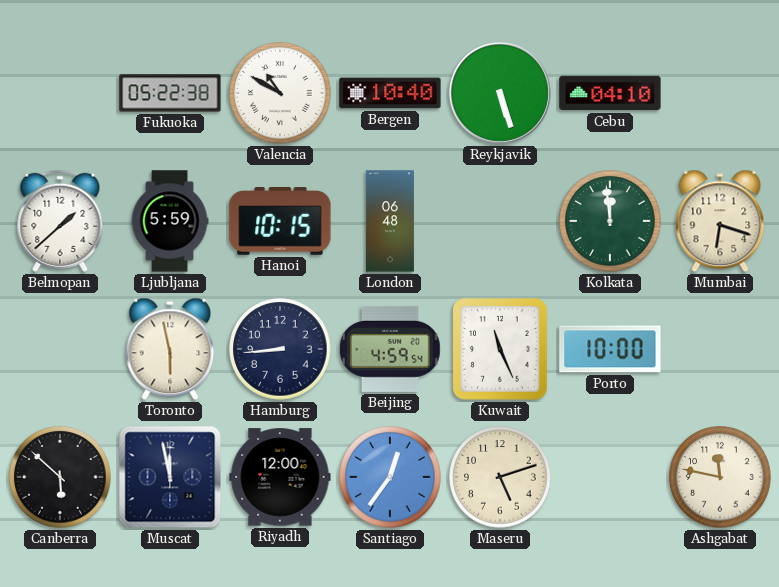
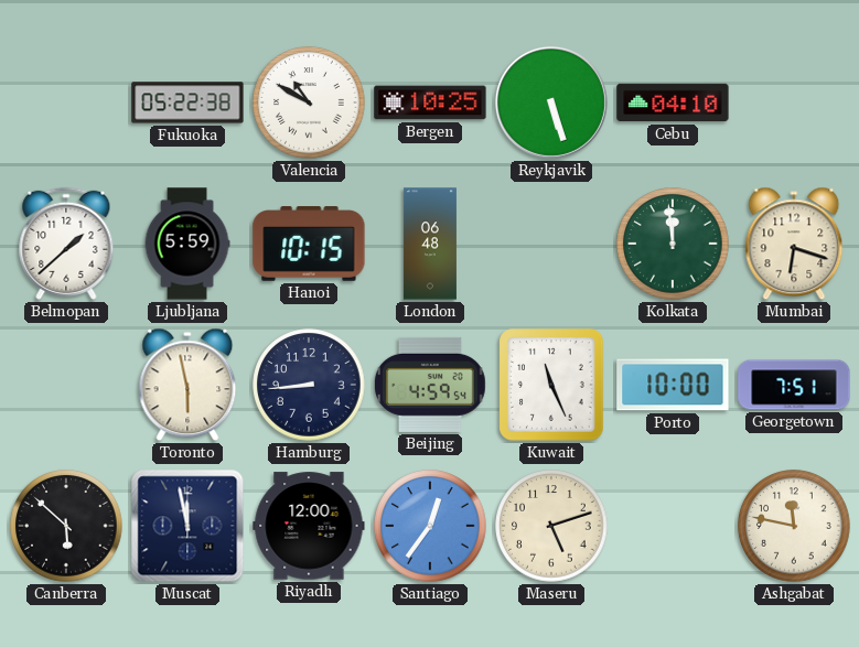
Bergen: 10:40 -> 10:25 (430, 103)
Georgetown: none -> 7:51 (794, 385)
